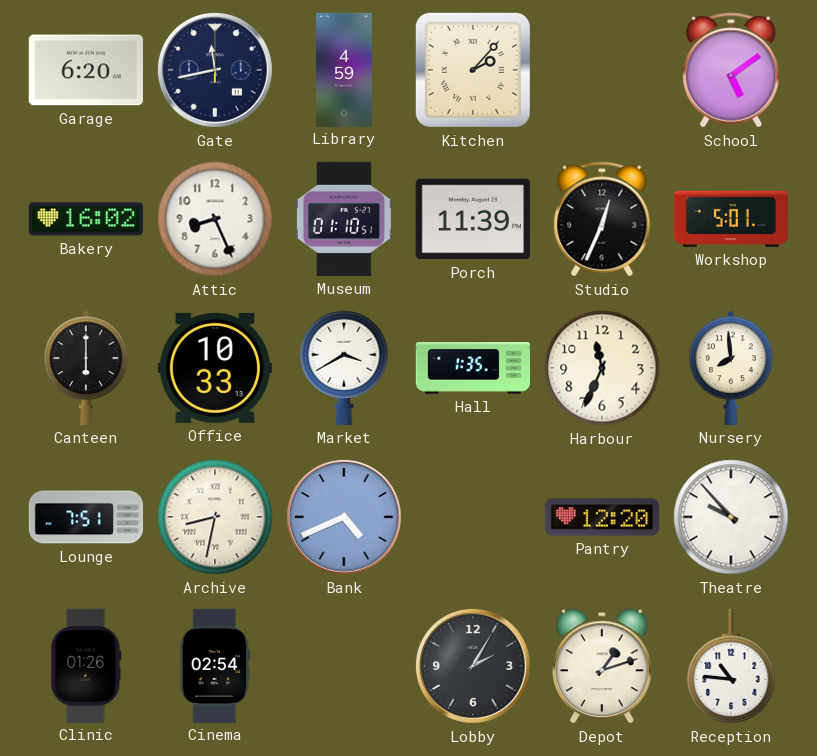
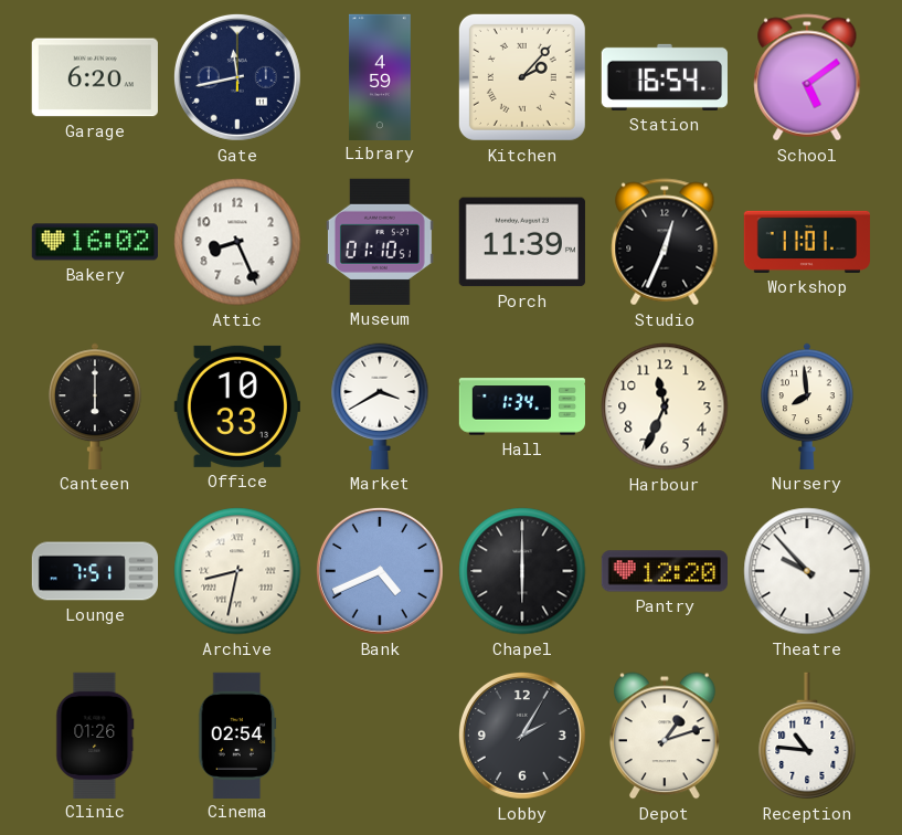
Station: none -> 16:54 (665, 77)
Workshop: 5:01 -> 11:01 (806, 242)
Hall: 1:35 -> 1:34 (521, 406)
Chapel: none -> 6:00 (522, 571)
